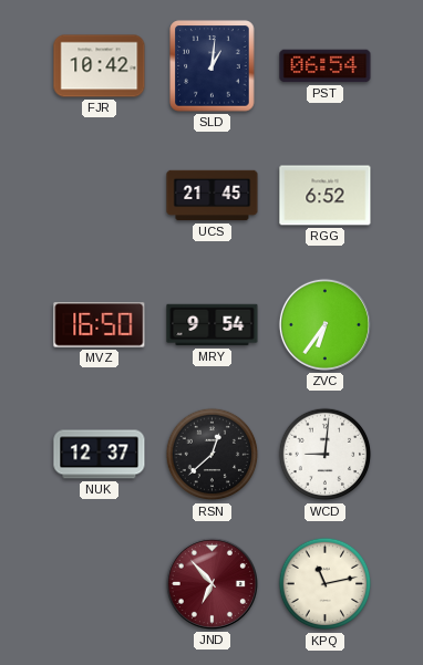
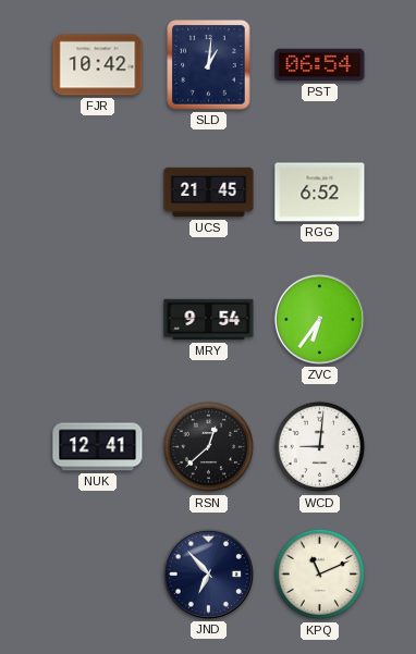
MVZ: 16:50 -> none (100, 325)
NUK: 12:37 -> 12:41 (98, 447)
JND dial: burgundy -> navy (208, 573)
KPQ: 11:13 -> 11:11 (320, 575)
